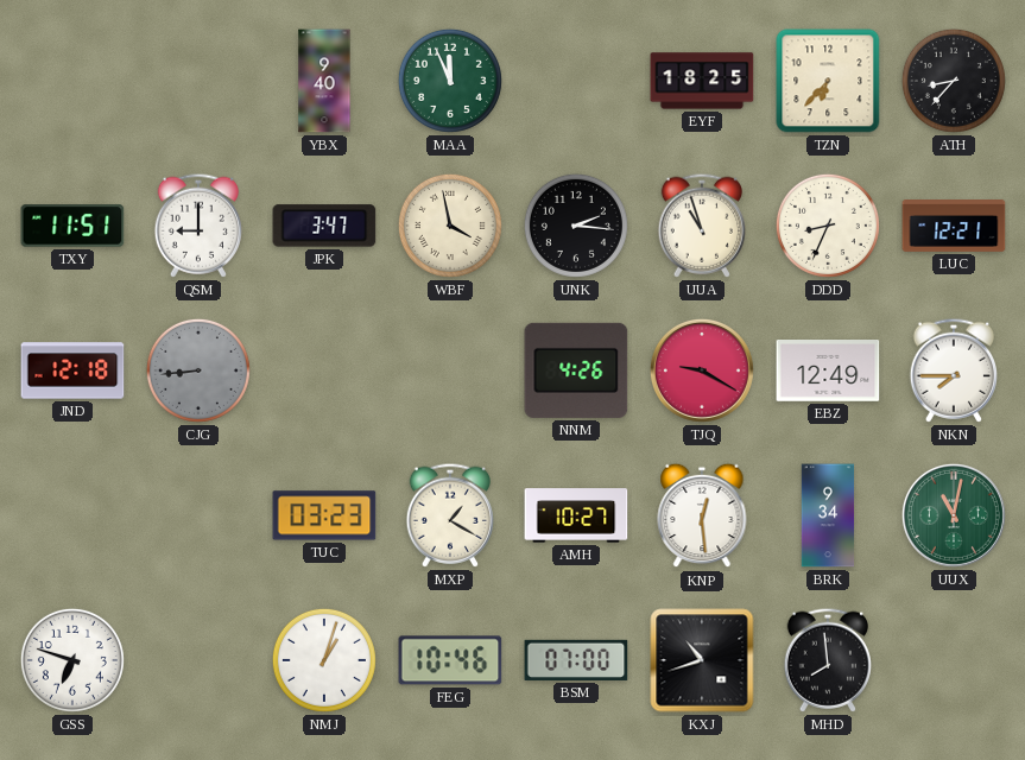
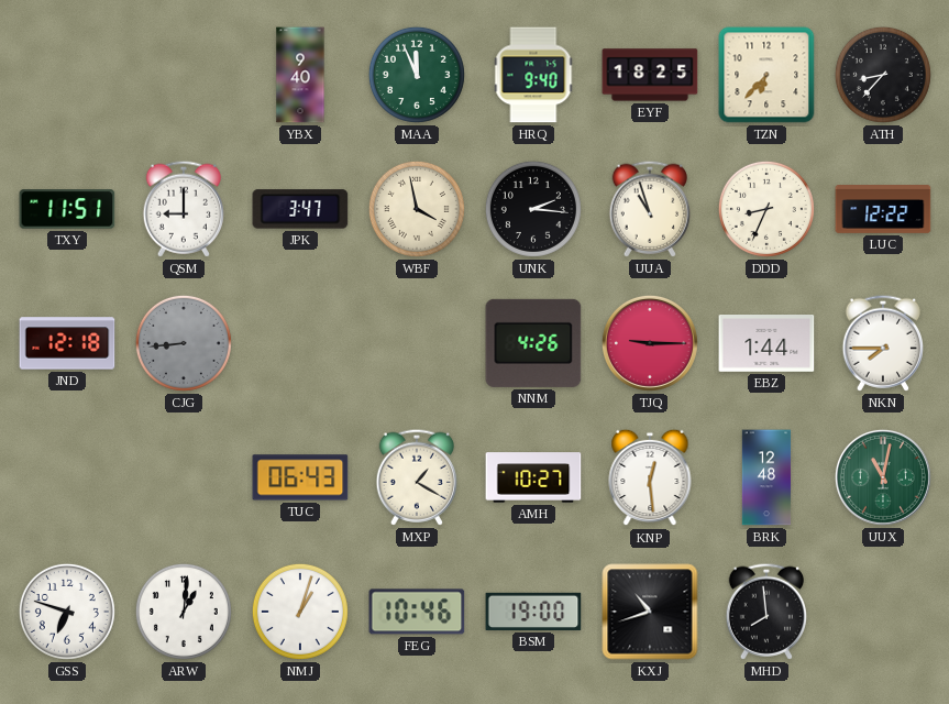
HRQ: none -> 9:40 (533, 75)
LUC: 12:21 -> 12:22 (883, 210)
TJQ: 9:20 -> 9:15 (650, 343)
EBZ: 12:49 -> 1:44 (766, 344)
TUC: 03:23 -> 06:43 (300, 477)
BRK: 9:34 -> 12:48 (766, 477)
ARW: none -> 1:01 (184, 612)
BSM: 07:00 -> 19:00 (533, 612)
